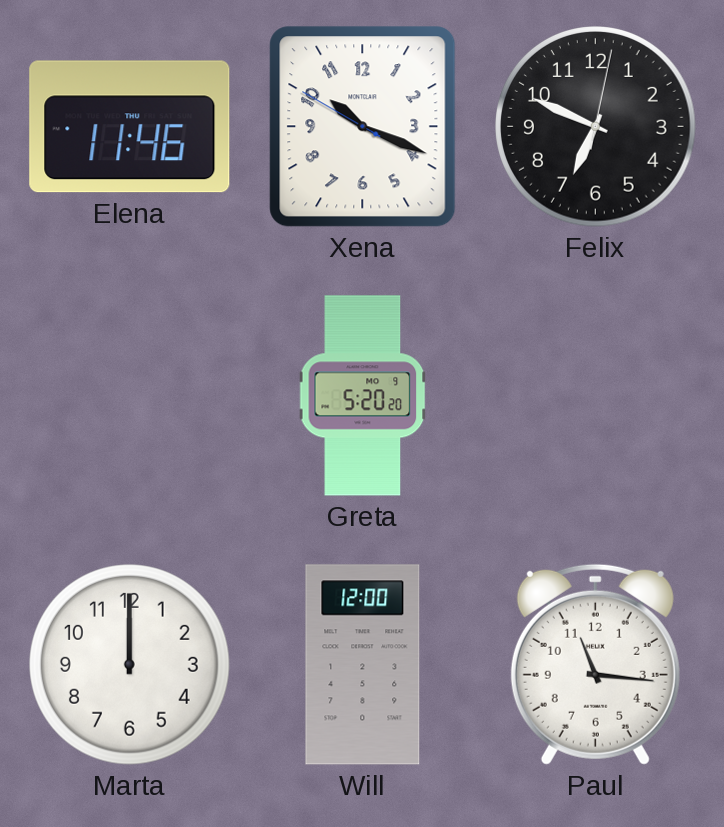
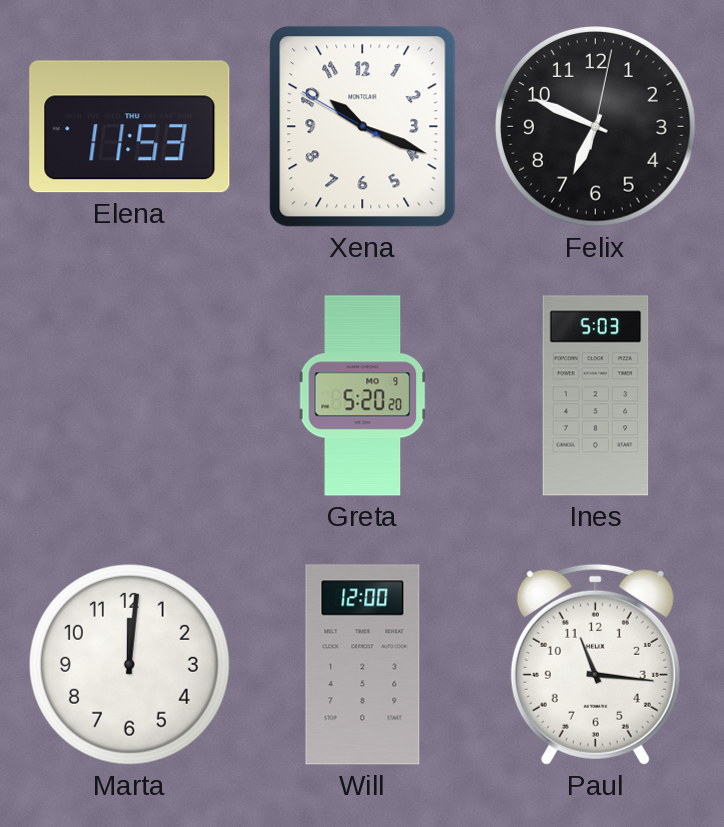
Elena: 11:46 -> 11:53 (130, 127)
Ines: none -> 5:03 (596, 396)
Marta: 12:00 -> 12:01 (130, 665)
